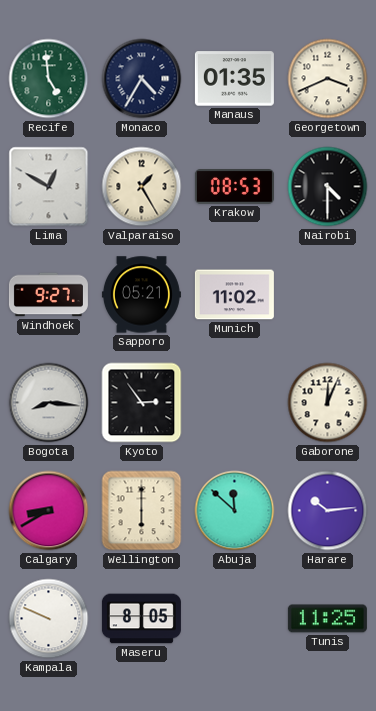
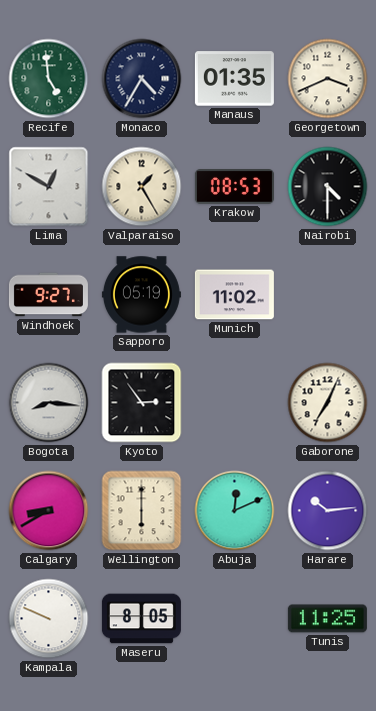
Sapporo: 05:21 -> 05:19 (141, 295)
Gaborone: 12:04 -> 7:04 (328, 403)
Abuja: 11:52 -> 12:11 (235, 511)
